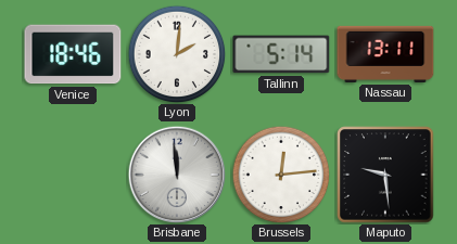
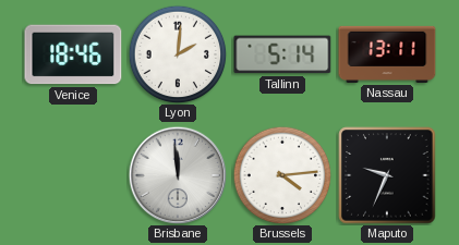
Brussels: 12:14 -> 4:14 (282, 175)
Maputo: 9:29 -> 9:34 (387, 175)
